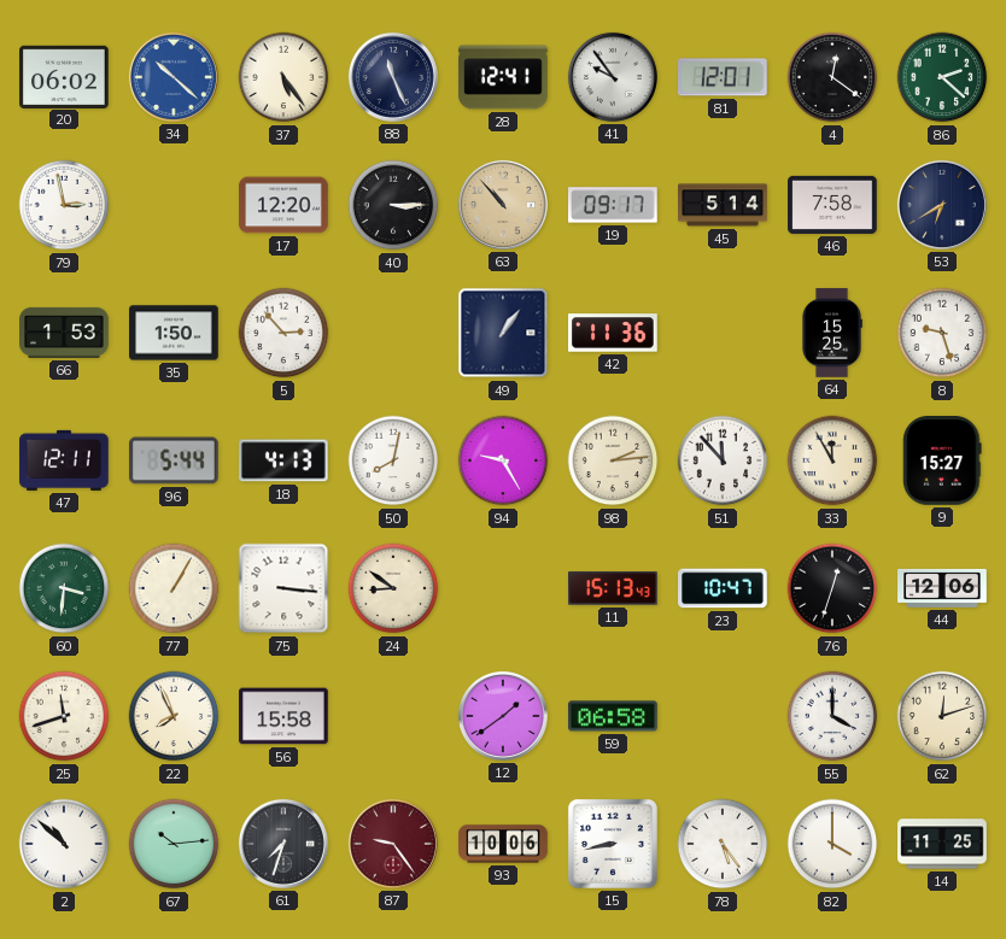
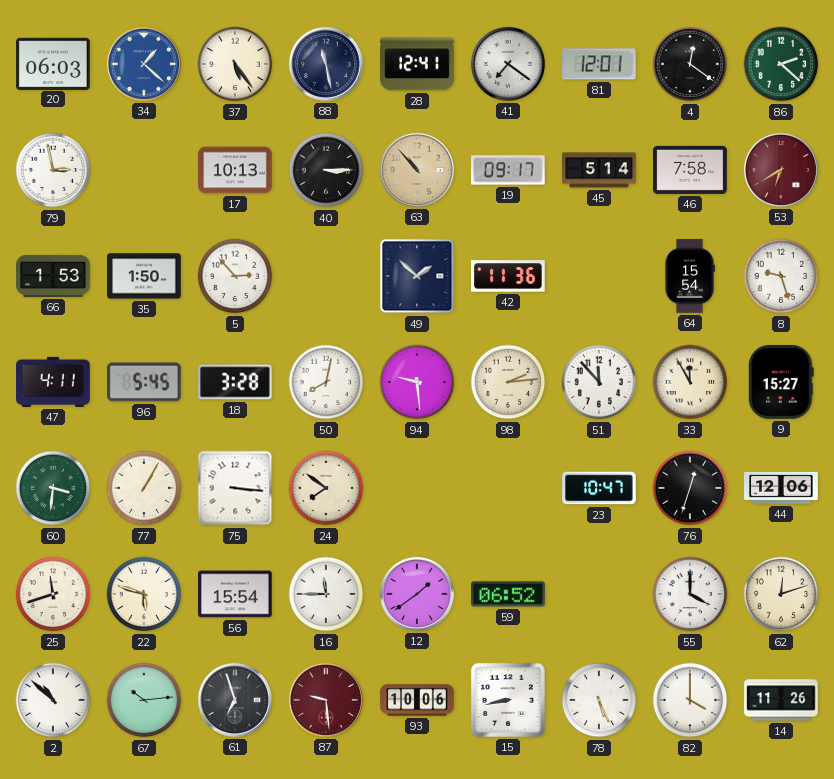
20: 06:02 -> 06:03 (53, 63)
34: 10:22 -> 1:22 (144, 64)
88: 11:26 -> 11:28 (326, 64)
41: 9:54 -> 7:21 (508, 64)
17: 12:20 -> 10:13 (235, 170)
53 dial: navy -> burgundy (781, 170)
49: 1:06 -> 1:52 (417, 276)
64: 15:25 -> 15:54 (690, 276)
47: 12:11 -> 4:11 (53, 382)
96: 5:44 -> 5:45 (145, 382)
18: 4:13 -> 3:28 (236, 382)
94: 9:25 -> 9:29 (417, 382)
24: 8:51 -> 7:51 (326, 488)
11: 15:13 -> none (613, 588)
22: 7:56 -> 5:48 (144, 594)
56: 15:58 -> 15:54 (235, 594)
16: none -> 11:45 (326, 594)
59: 06:58 -> 06:52 (508, 594)
61: 7:33 -> 6:57 (235, 700)
87: 9:24 -> 9:29 (326, 700)
78: 5:24 -> 5:26 (599, 700)
14: 11:25 -> 11:26 (781, 700)
